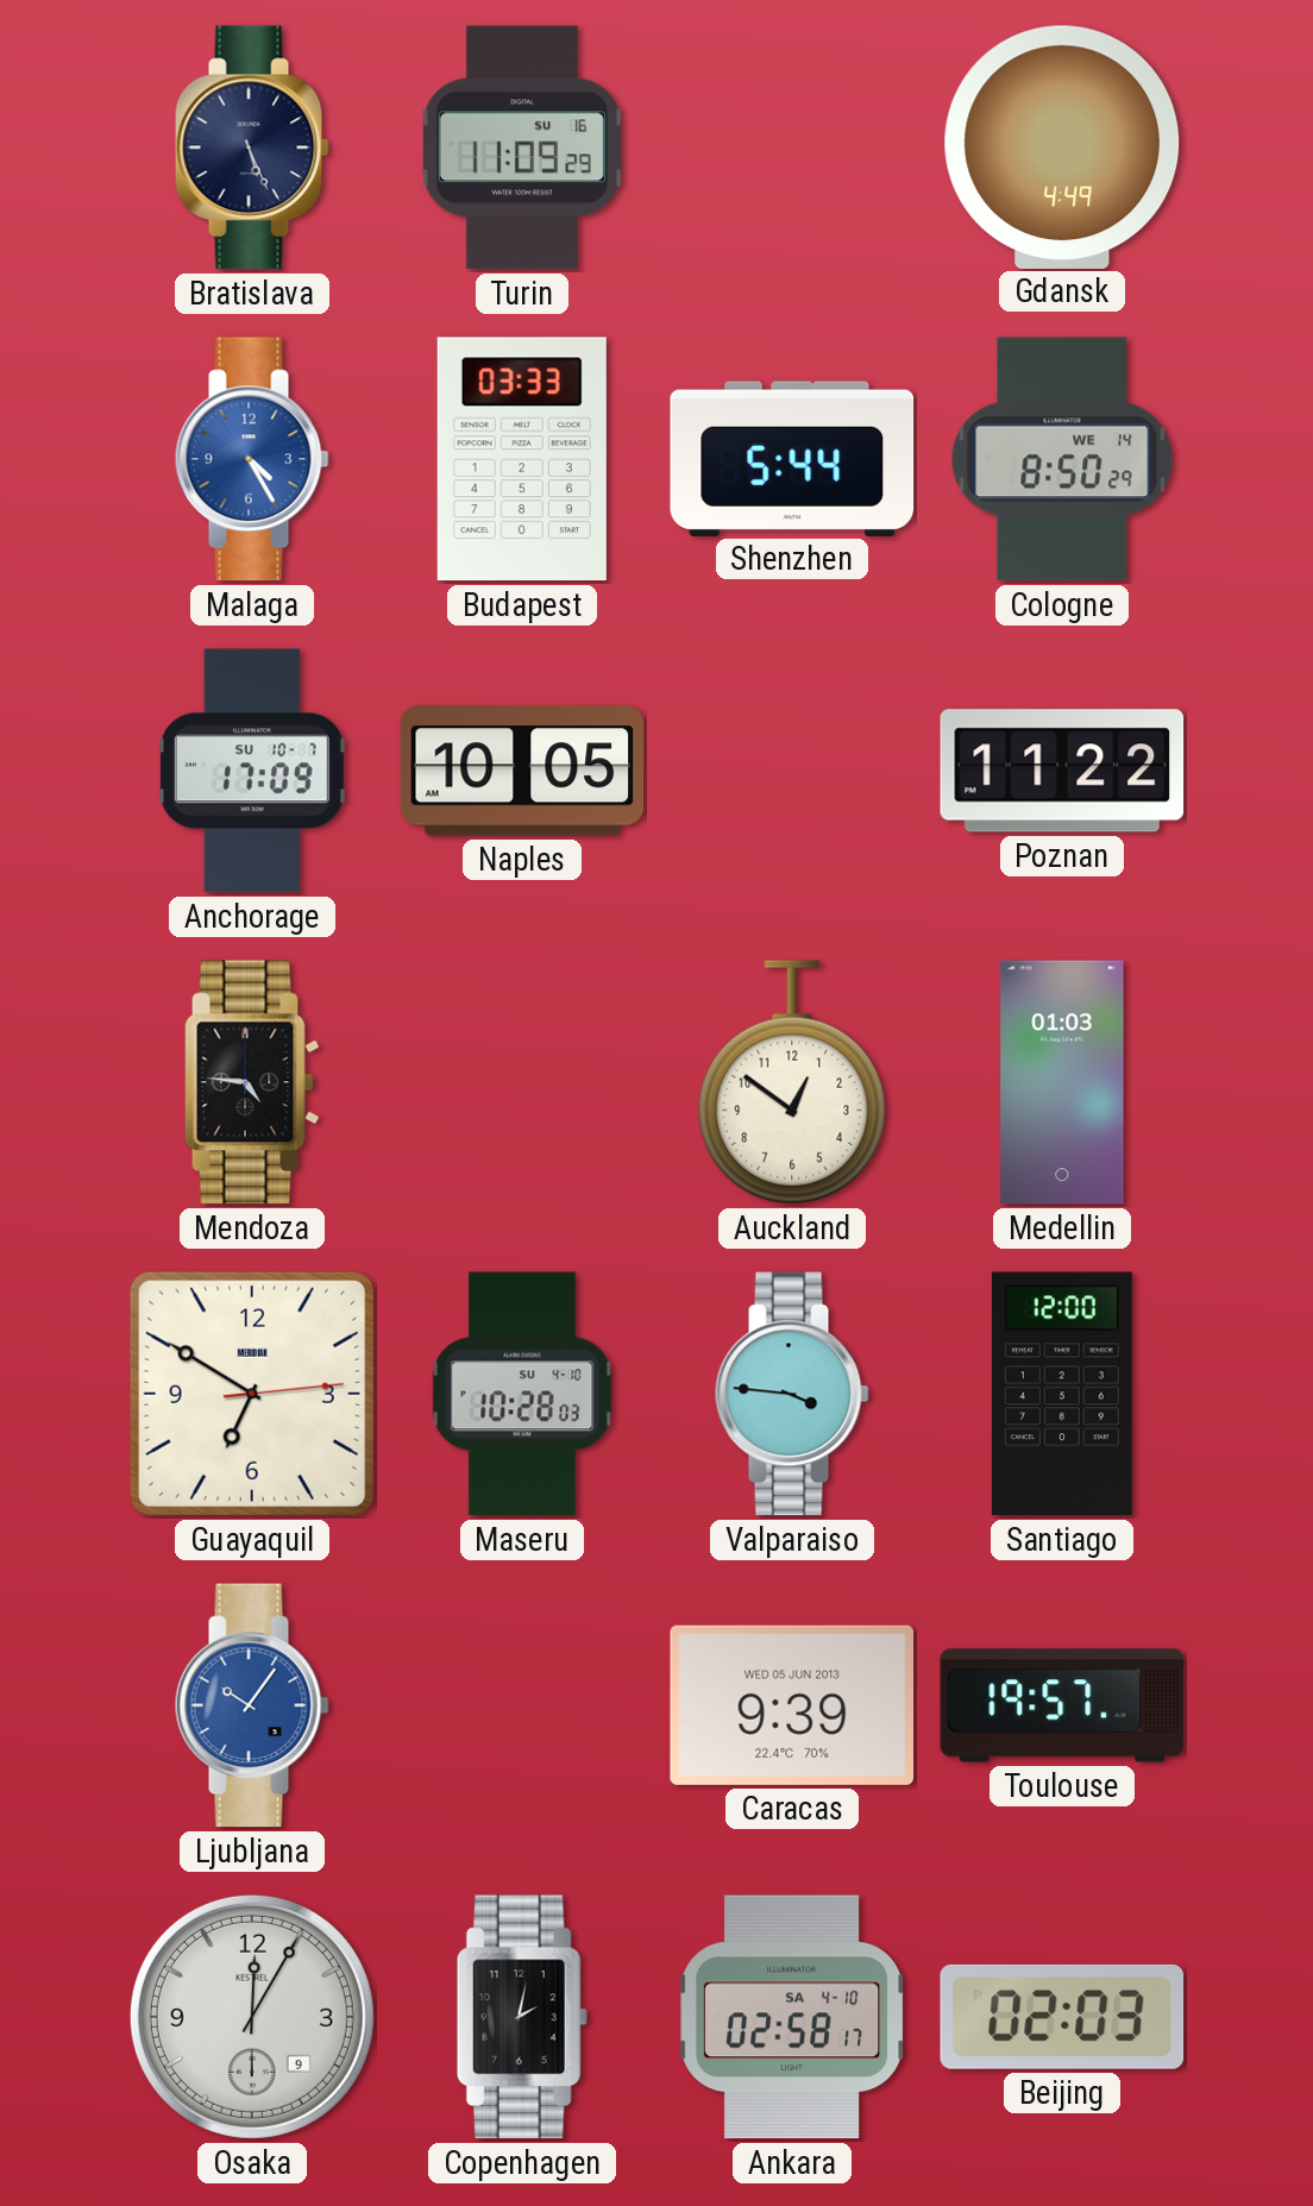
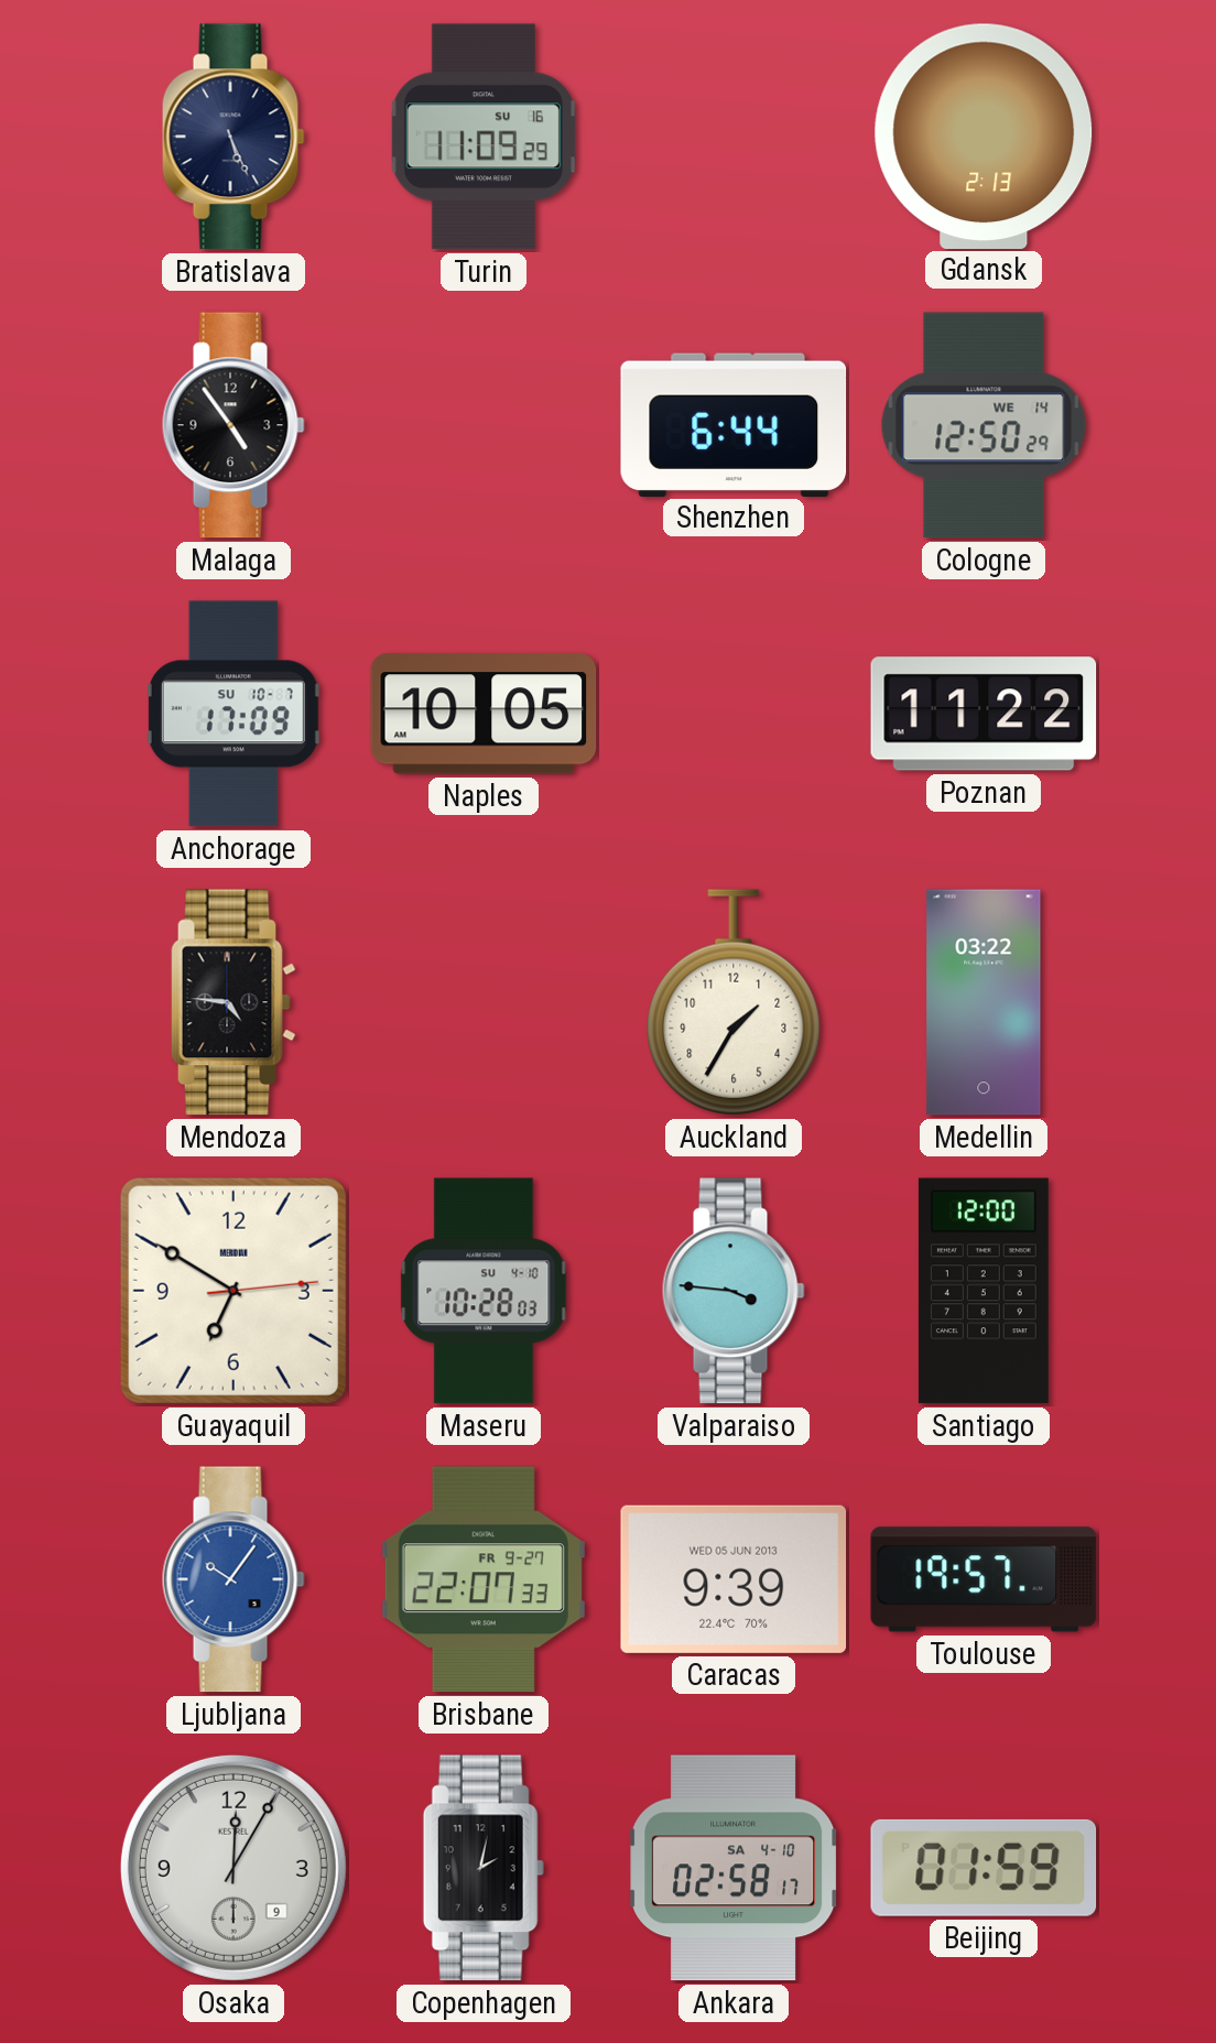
Gdansk: 4:49 -> 2:13 (984, 135)
Malaga: 4:25 -> 4:54 (234, 425)
Malaga dial: blue -> black (234, 425)
Budapest: 03:33 -> none (522, 459)
Shenzhen: 5:44 -> 6:44 (734, 424)
Cologne: 8:50 -> 12:50 (984, 425)
Auckland: 12:51 -> 1:35 (734, 1002)
Medellin: 01:03 -> 03:22 (984, 1002)
Brisbane: none -> 22:07 (484, 1579)
Beijing: 02:03 -> 01:59 (984, 1868)
